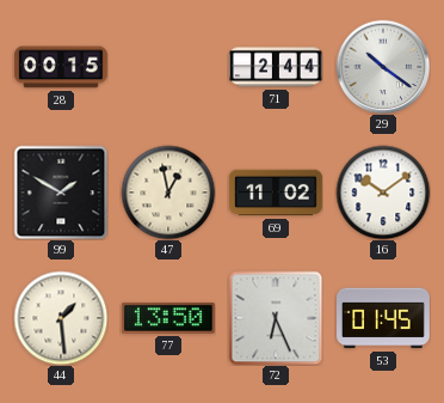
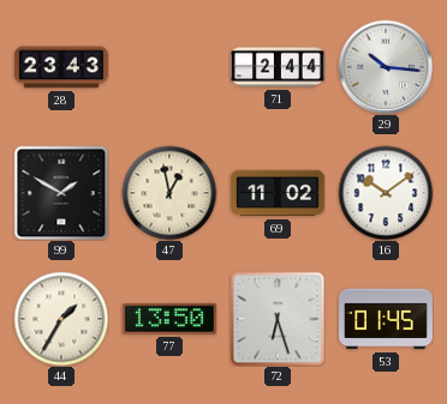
28: 00:15 -> 23:43 (61, 67)
29: 10:21 -> 10:16 (386, 67)
44: 1:29 -> 1:35 (61, 319)
72: 6:26 -> 6:27 (278, 319)
